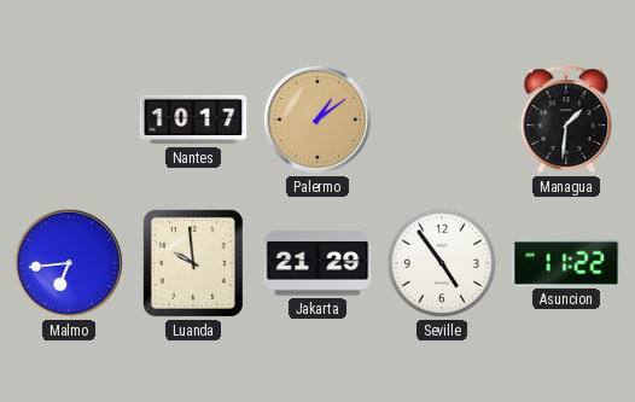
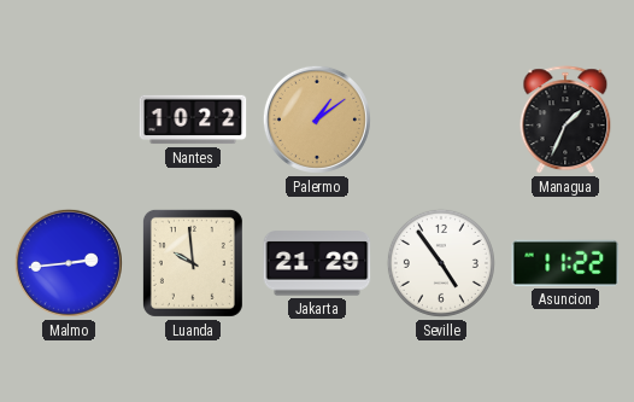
Nantes: 10:17 -> 10:22 (193, 120)
Managua: 1:31 -> 1:34 (565, 121)
Malmo: 6:44 -> 2:44 (69, 263)
